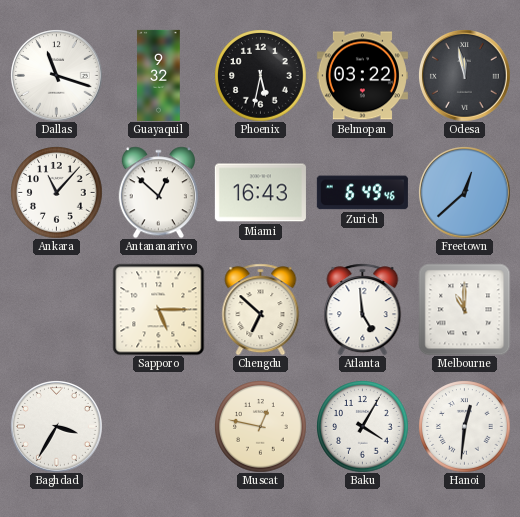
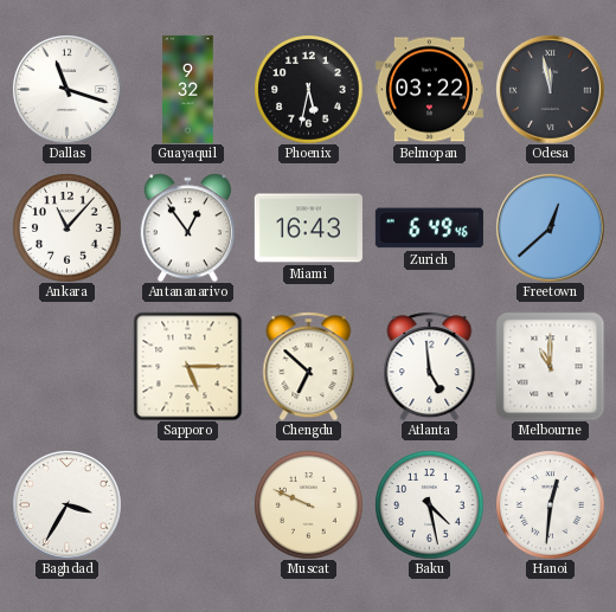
Antananarivo: 12:52 -> 12:54 (187, 227)
Muscat: 12:47 -> 9:49 (308, 504)
Baku: 4:05 -> 4:28 (429, 504)
